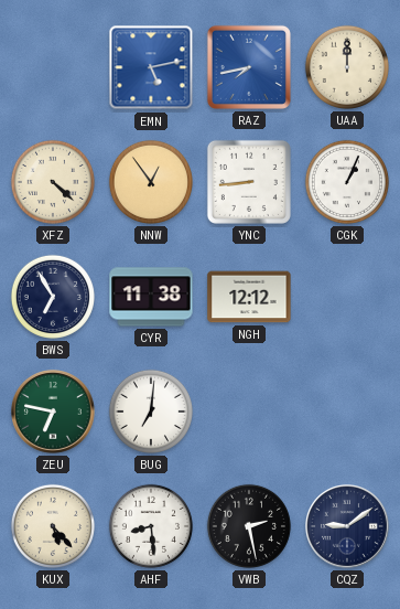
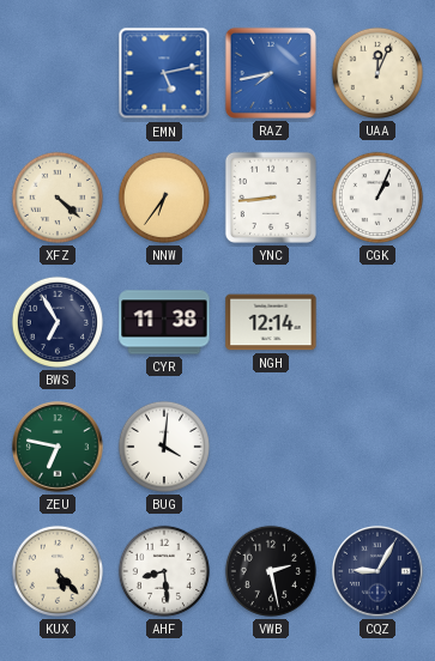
UAA: 12:00 -> 12:04 (377, 73)
NNW: 12:54 -> 6:36 (164, 198)
NGH: 12:12 -> 12:14 (271, 322)
BUG: 7:01 -> 4:01 (164, 447)
CQZ: 9:09 -> 9:05 (379, 572)
